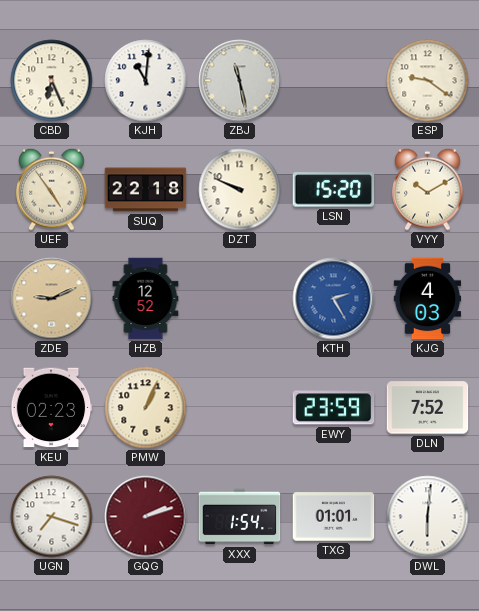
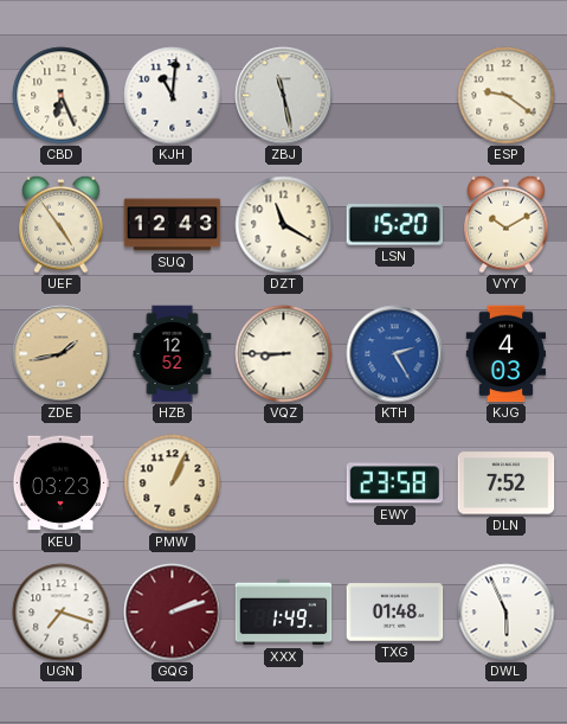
SUQ: 22:18 -> 12:43 (173, 225)
DZT: 9:49 -> 11:20 (284, 225)
ZDE: 9:11 -> 1:43 (62, 354)
VQZ: none -> 8:45 (284, 354)
KEU: 02:23 -> 03:23 (60, 483)
EWY: 23:59 -> 23:58 (395, 483)
XXX: 1:54 -> 1:49 (284, 613)
TXG: 01:01 -> 01:48 (395, 613)
DWL: 6:01 -> 5:56 (507, 613)
